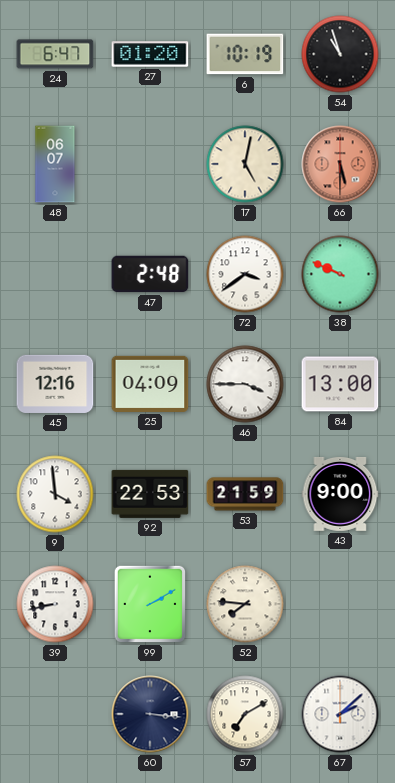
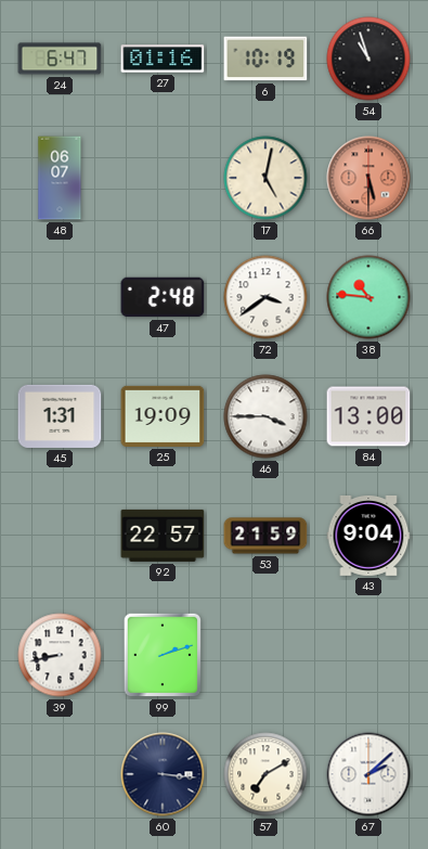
27: 01:20 -> 01:16 (163, 59)
38: 9:49 -> 10:46 (368, 297)
45: 12:16 -> 1:31 (60, 416)
25: 04:09 -> 19:09 (163, 416)
9: 3:59 -> none (55, 494)
92: 22:53 -> 22:57 (163, 536)
43: 9:00 -> 9:04 (368, 536)
99: 2:10 -> 2:12 (163, 655)
52: 7:46 -> none (245, 604)
